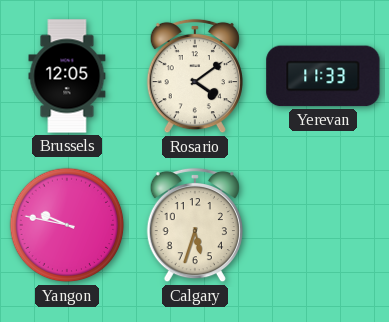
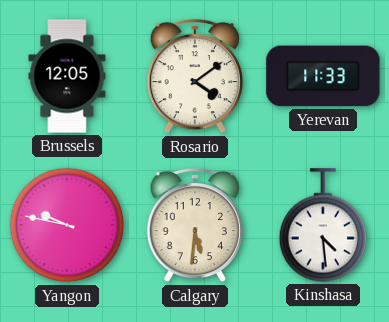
Calgary: 5:33 -> 5:31 (195, 225)
Kinshasa: none -> 4:29 (323, 225)
